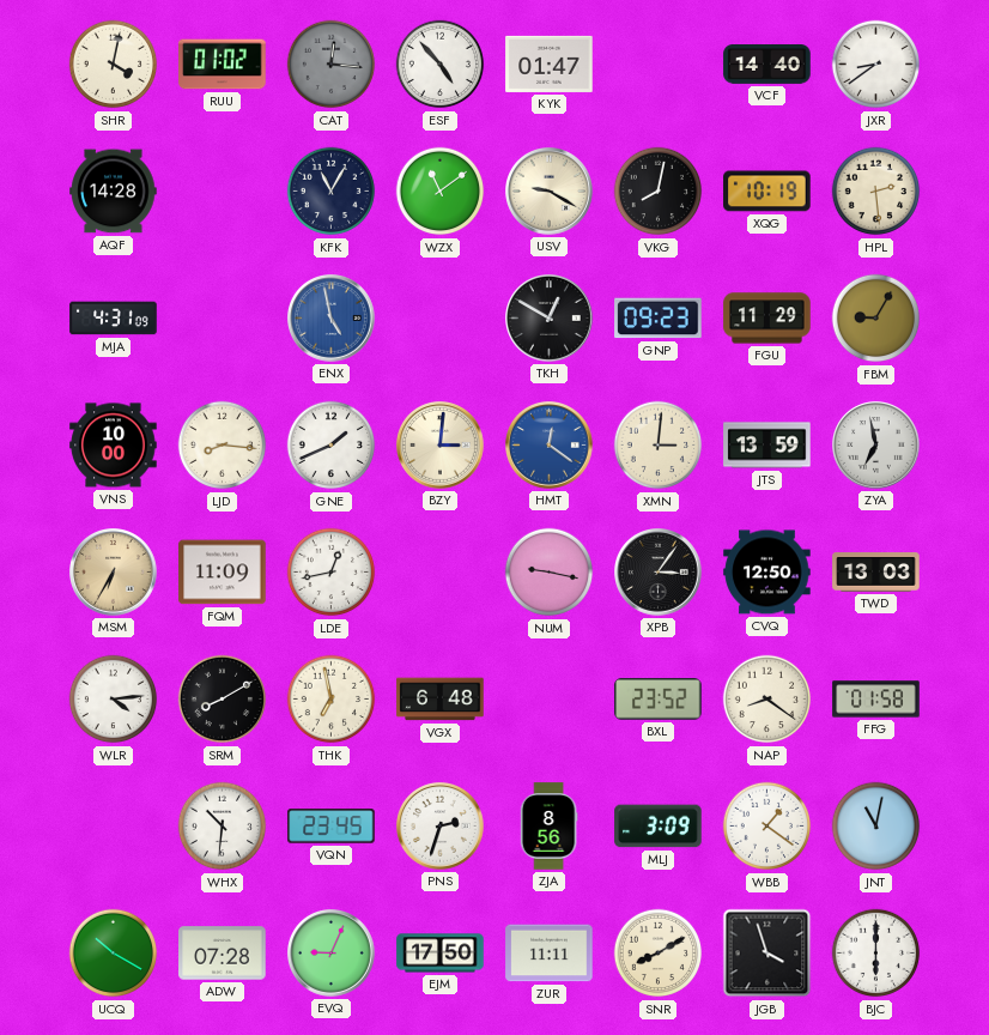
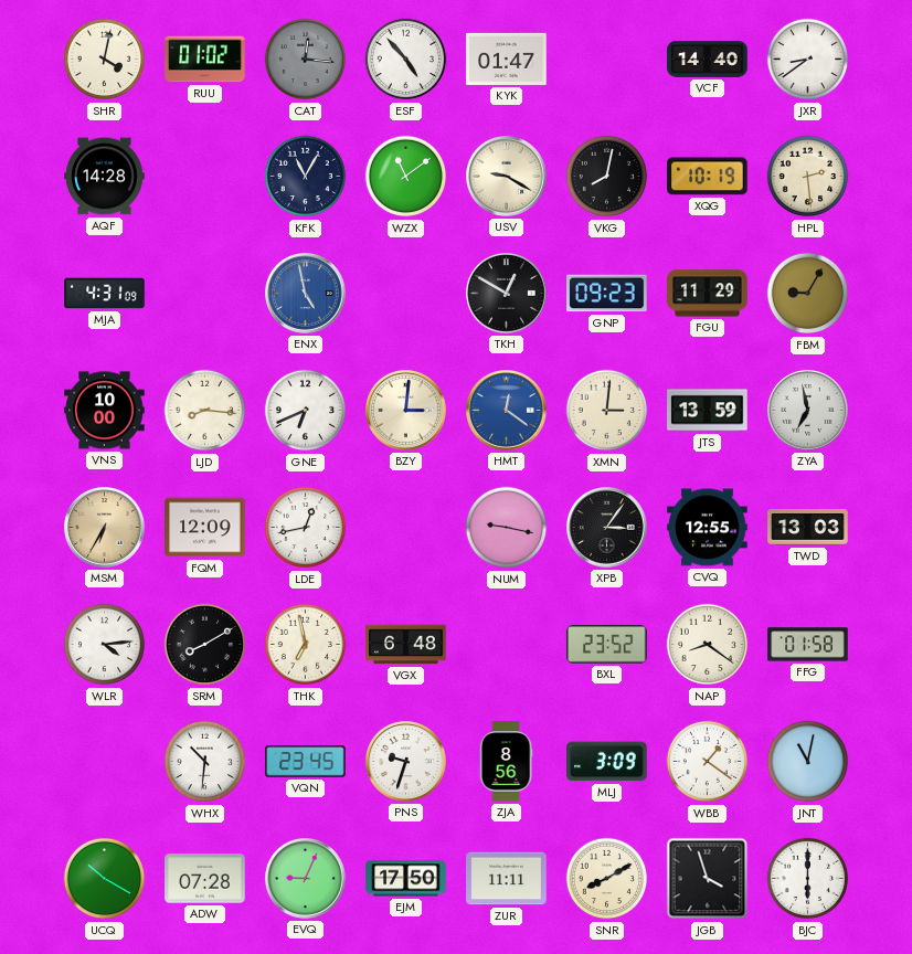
GNE: 1:41 -> 6:41 (306, 411)
FQM: 11:09 -> 12:09 (205, 528)
CVQ: 12:50 -> 12:55 (708, 528)
PNS: 2:33 -> 9:33 (406, 762)
